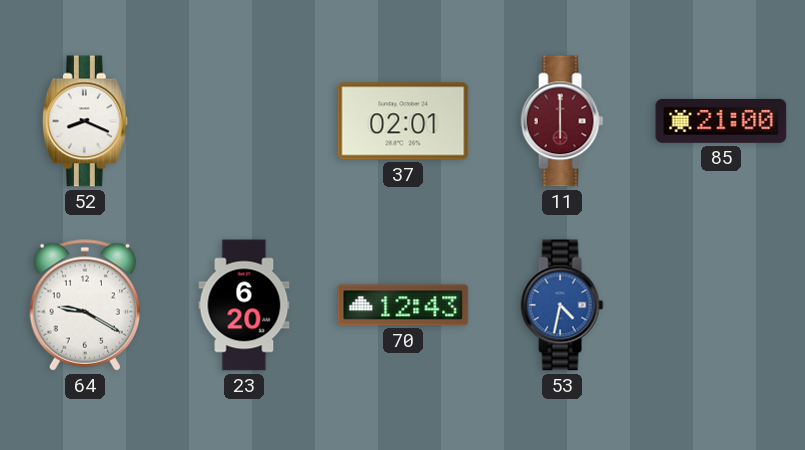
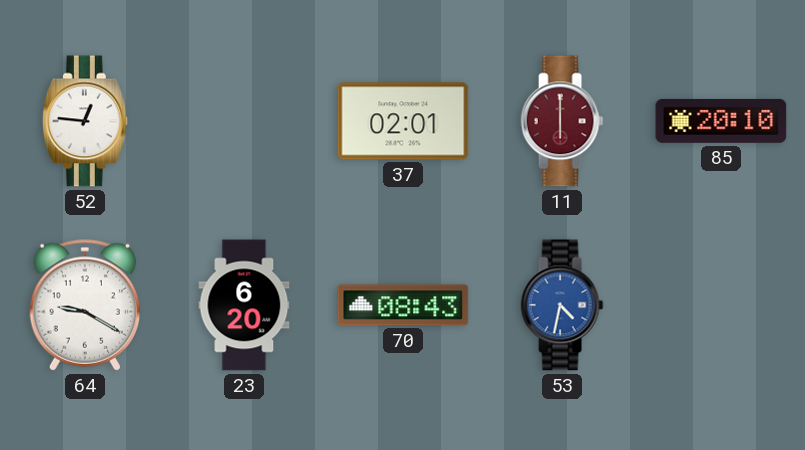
52: 8:19 -> 12:46 (85, 121)
85: 21:00 -> 20:10 (721, 121)
70: 12:43 -> 08:43 (403, 305)
